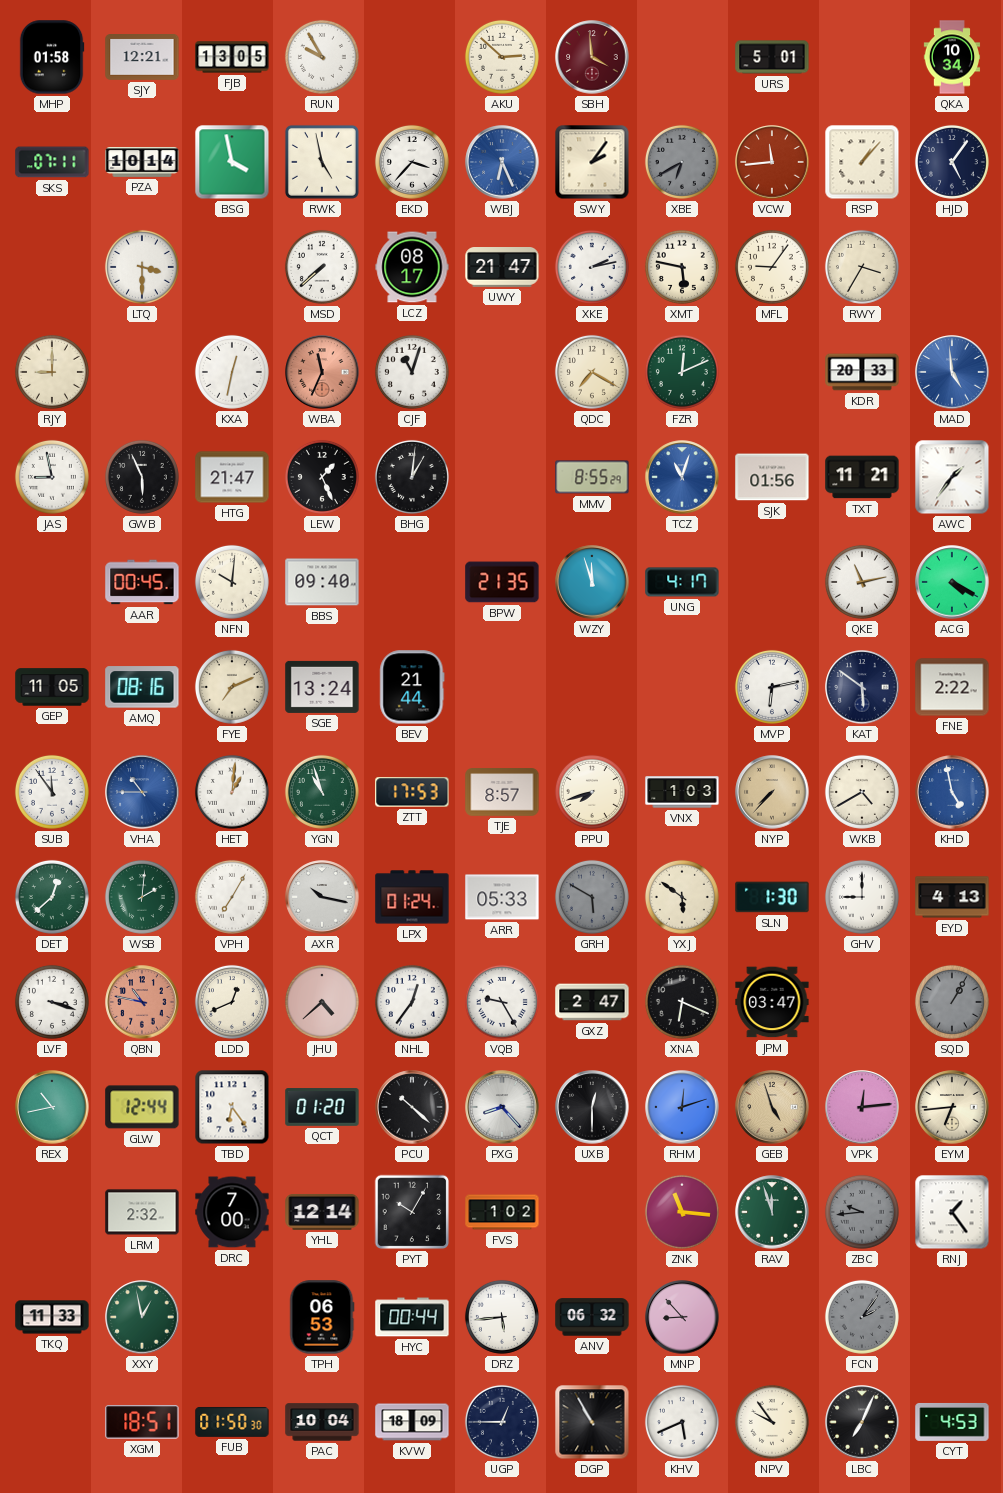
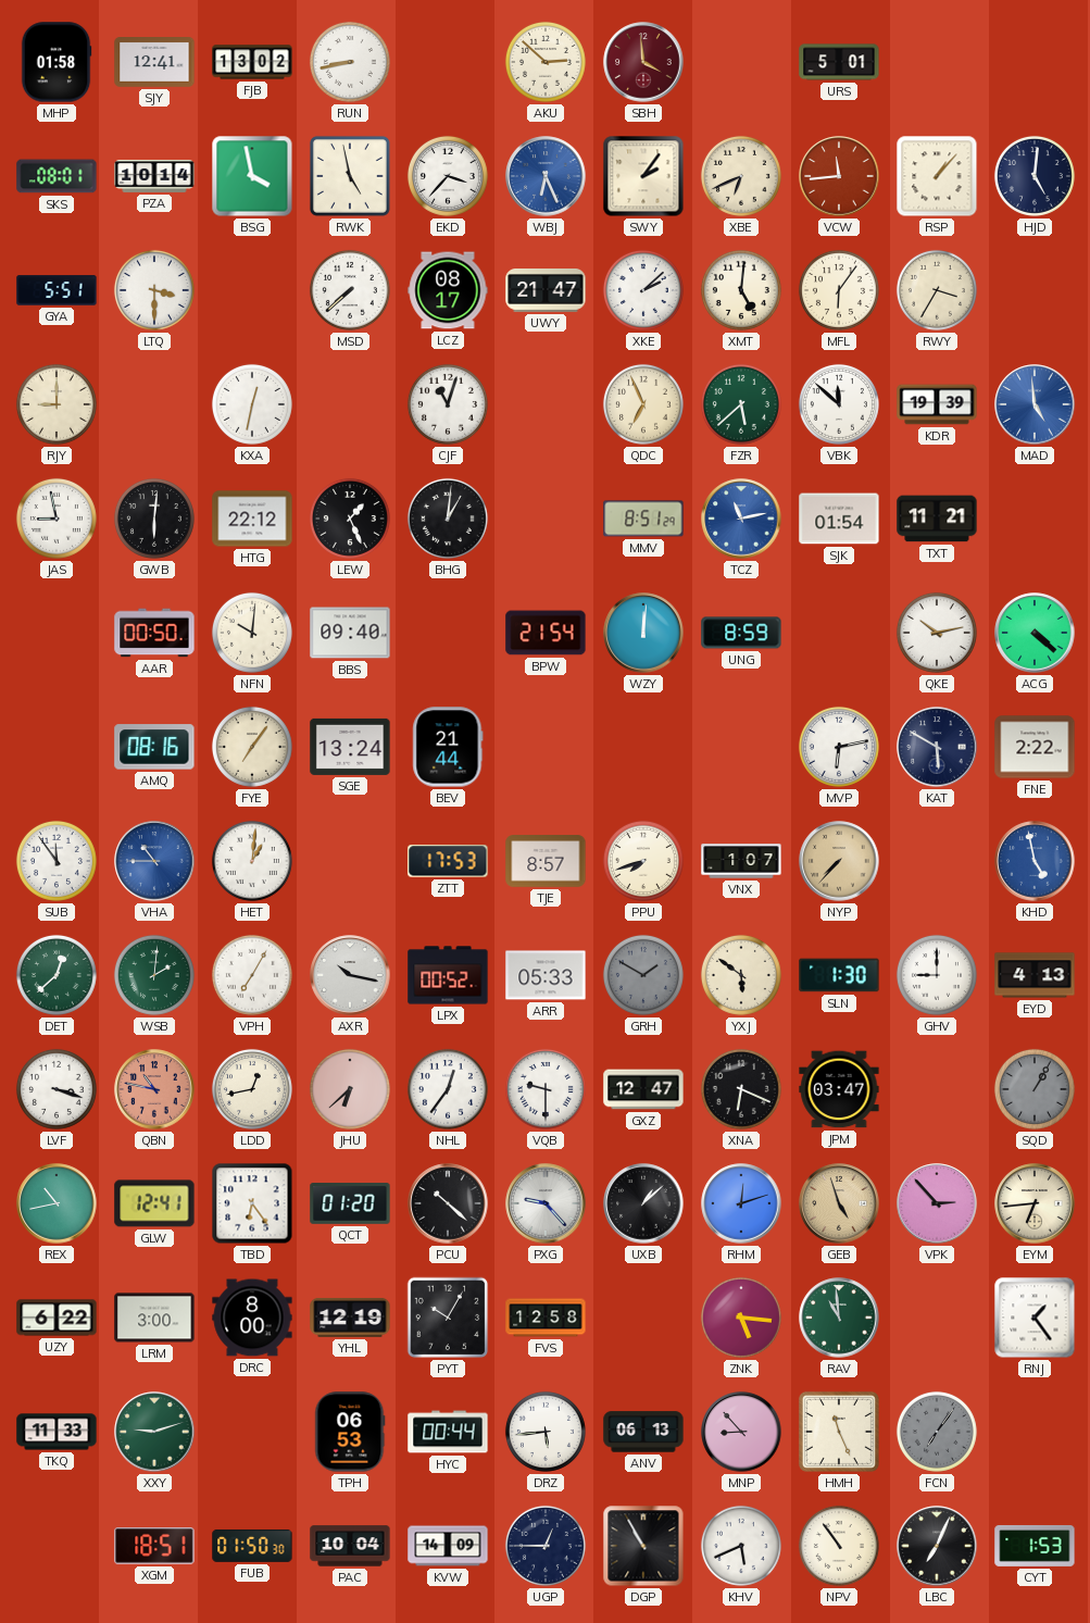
SJY: 12:21 -> 12:41 (154, 63)
FJB: 13:05 -> 13:02 (252, 62)
RUN: 9:55 -> 8:43 (350, 62)
QKA: 10:34 -> none (952, 57)
SKS: 07:11 -> 08:01 (57, 176)
XBE: 6:40 -> 6:41 (741, 176)
XBE dial: grey -> cream (741, 176)
HJD: 5:06 -> 5:01 (1035, 176)
GYA: none -> 5:51 (57, 290)
XKE: 2:13 -> 2:08 (643, 290)
XMT: 5:47 -> 5:01 (741, 290)
MFL: 9:06 -> 6:06 (839, 290)
WBA: 11:34 -> none (322, 372)
QDC: 7:20 -> 6:56 (643, 404)
FZR: 12:11 -> 5:38 (741, 404)
VBK: none -> 11:52 (839, 404)
KDR: 20:33 -> 19:39 (937, 404)
GWB: 5:56 -> 6:01 (154, 519)
HTG: 21:47 -> 22:12 (252, 519)
MMV: 8:55 -> 8:51 (643, 519)
TCZ: 11:03 -> 11:13 (741, 519)
SJK: 01:56 -> 01:54 (839, 519)
AWC: 1:36 -> none (952, 477)
AAR: 00:45 -> 00:50 (154, 633)
BPW: 21:35 -> 21:54 (546, 633)
WZY: 11:57 -> 12:01 (643, 633)
UNG: 4:17 -> 8:59 (741, 633)
QKE: 11:13 -> 10:13 (937, 633)
ACG: 4:20 -> 4:22 (1035, 633)
GEP: 11:05 -> none (52, 687)
FYE: 7:11 -> 7:06 (252, 747)
KAT: 5:51 -> 5:50 (937, 747)
YGN: 10:57 -> none (322, 792)
VNX: 1:03 -> 1:07 (741, 861)
WKB: 4:40 -> none (862, 792)
LPX: 01:24 -> 00:52 (448, 975)
GRH: 5:50 -> 1:50 (643, 975)
LDD: 12:41 -> 12:43 (252, 1089)
JHU: 4:38 -> 6:38 (350, 1089)
VQB: 9:25 -> 9:30 (546, 1089)
GXZ: 2:47 -> 12:47 (643, 1089)
GLW: 12:44 -> 12:41 (154, 1203)
PXG: 8:23 -> 9:23 (546, 1203)
UXB: 12:30 -> 1:08 (643, 1203)
VPK: 12:14 -> 2:53 (937, 1203)
UZY: none -> 6:22 (57, 1318)
LRM: 2:32 -> 3:00 (154, 1318)
DRC: 7:00 -> 8:00 (252, 1318)
YHL: 12:14 -> 12:19 (350, 1318)
FVS: 1:02 -> 12:58 (546, 1318)
ZNK: 11:16 -> 5:16 (741, 1318)
RAV: 11:57 -> 10:59 (839, 1318)
ZBC: 9:44 -> none (862, 1212)
XXY: 12:58 -> 9:12 (154, 1432)
ANV: 06:32 -> 06:13 (643, 1432)
HMH: none -> 11:26 (839, 1432)
FCN: 2:06 -> 7:06 (937, 1432)
KVW: 18:09 -> 14:09 (448, 1546)
NPV: 9:54 -> 10:54 (839, 1546)
CYT: 4:53 -> 1:53 (1035, 1546)
